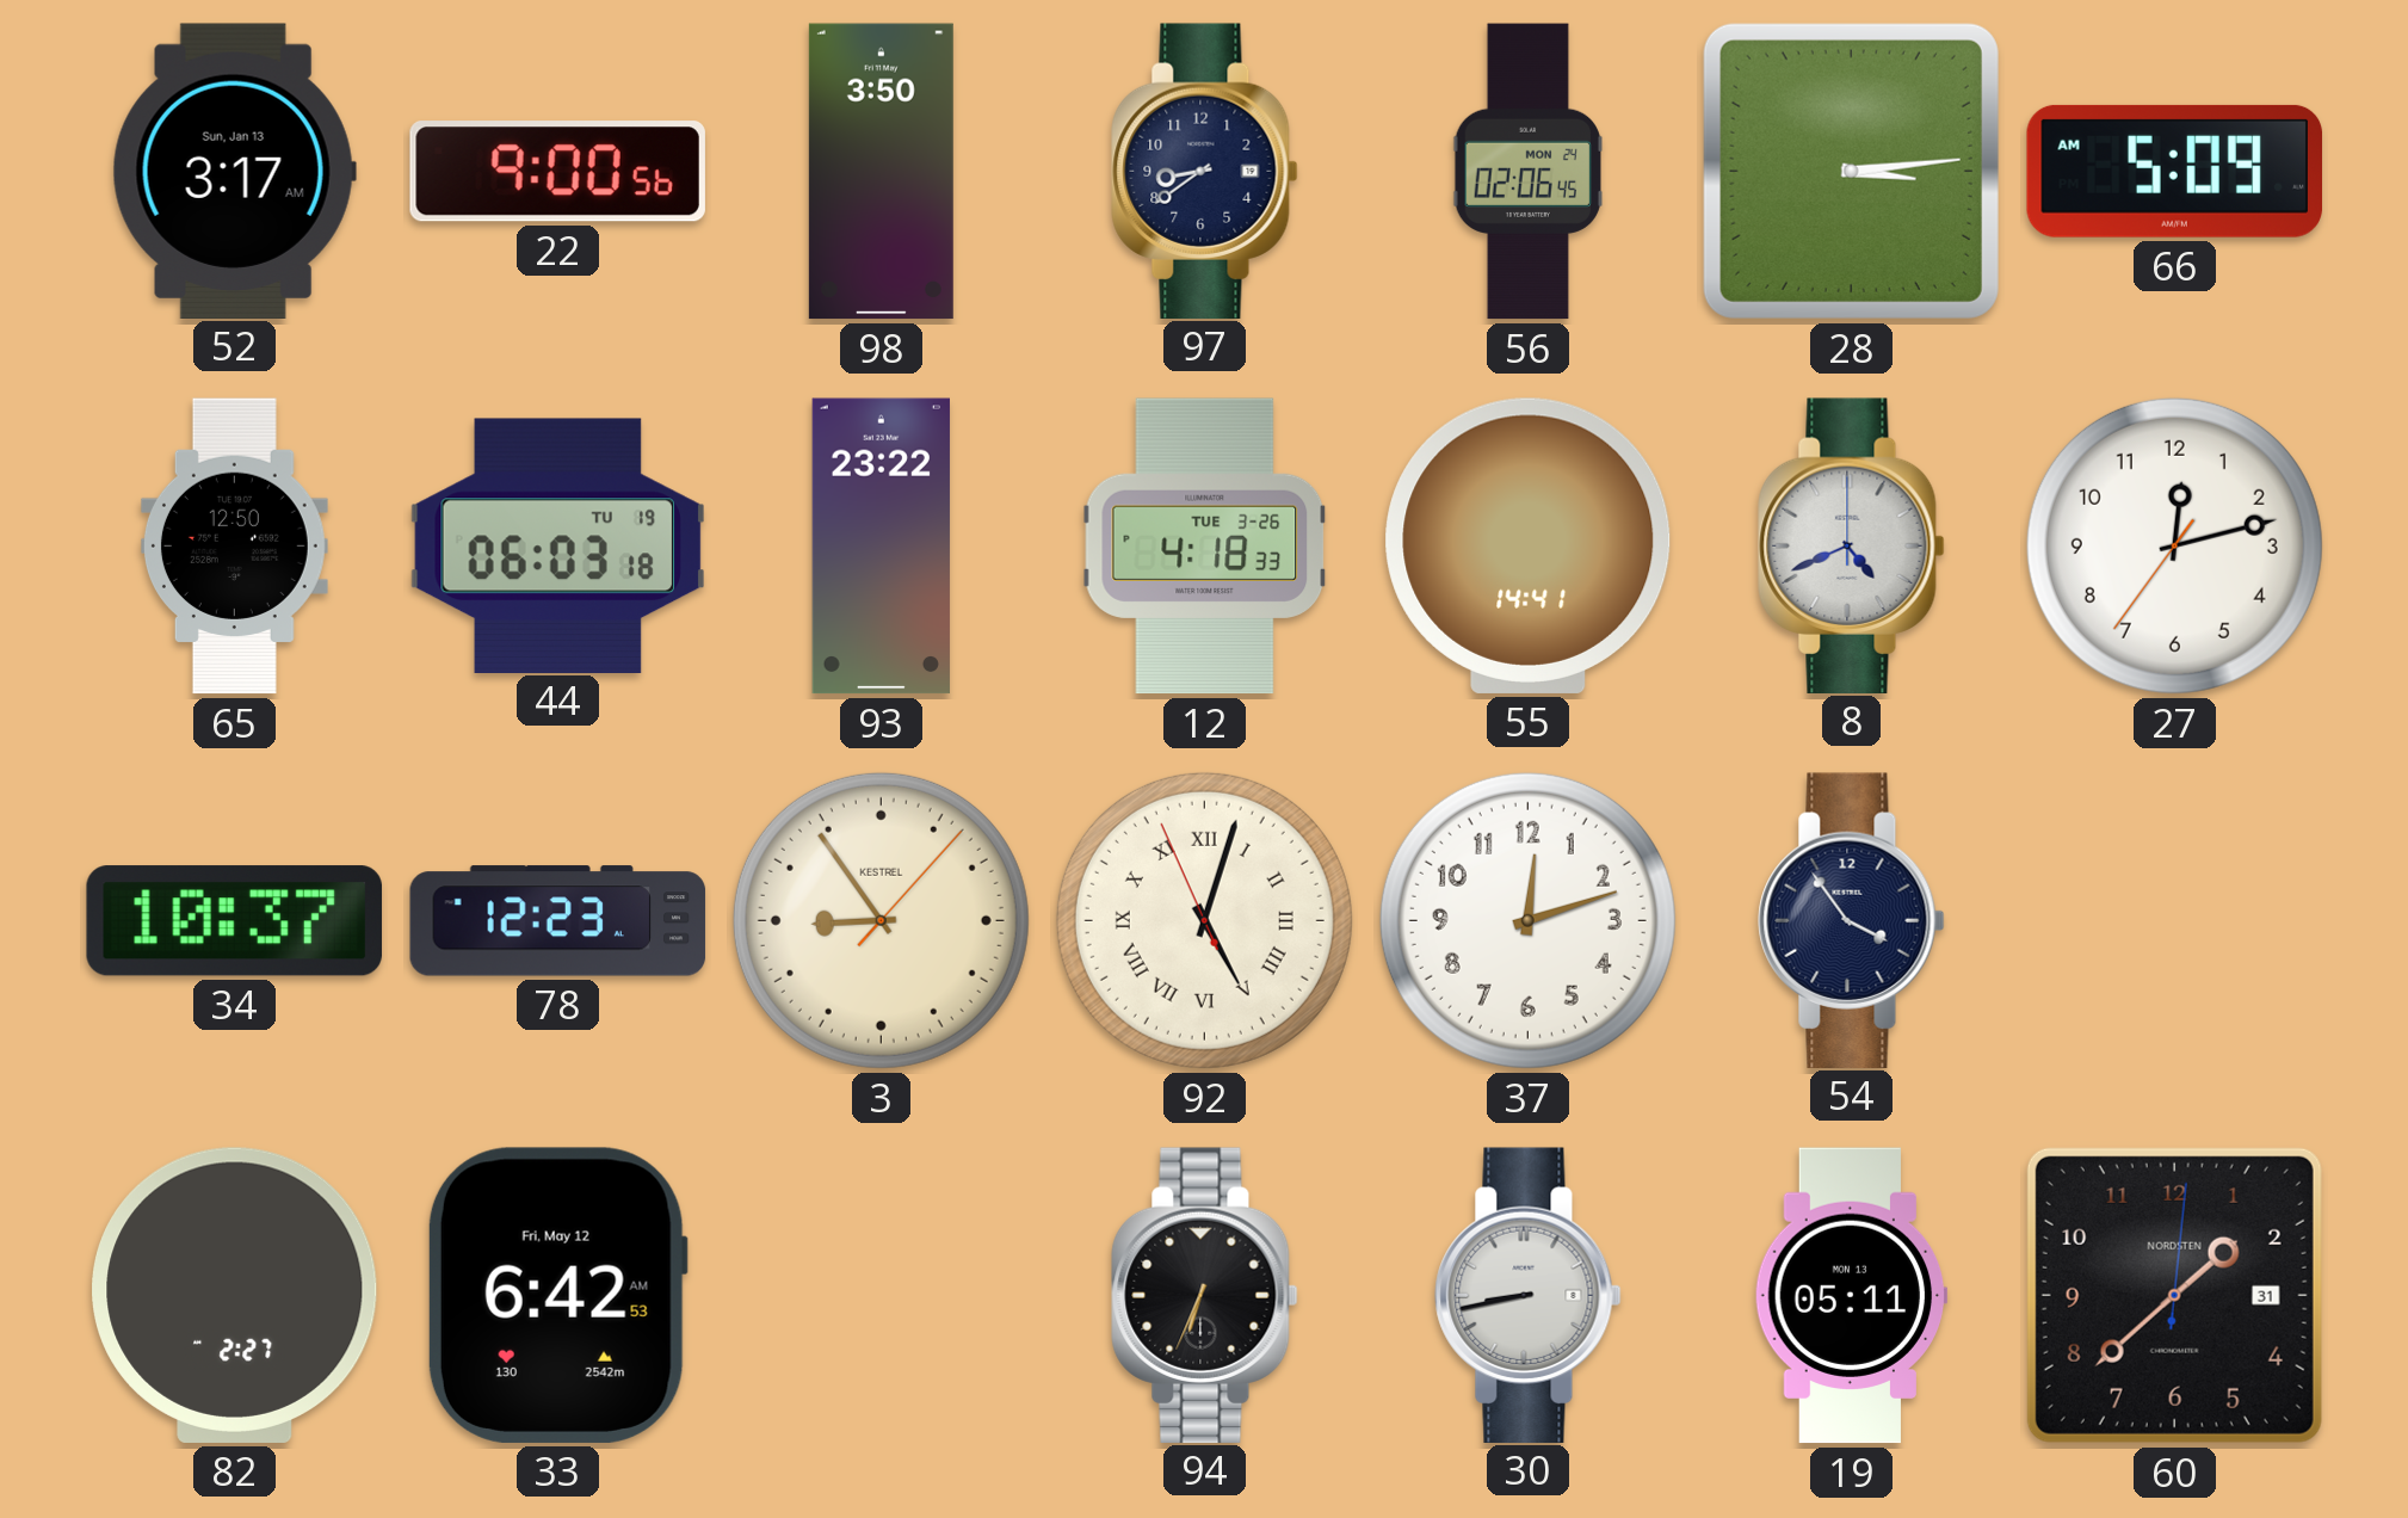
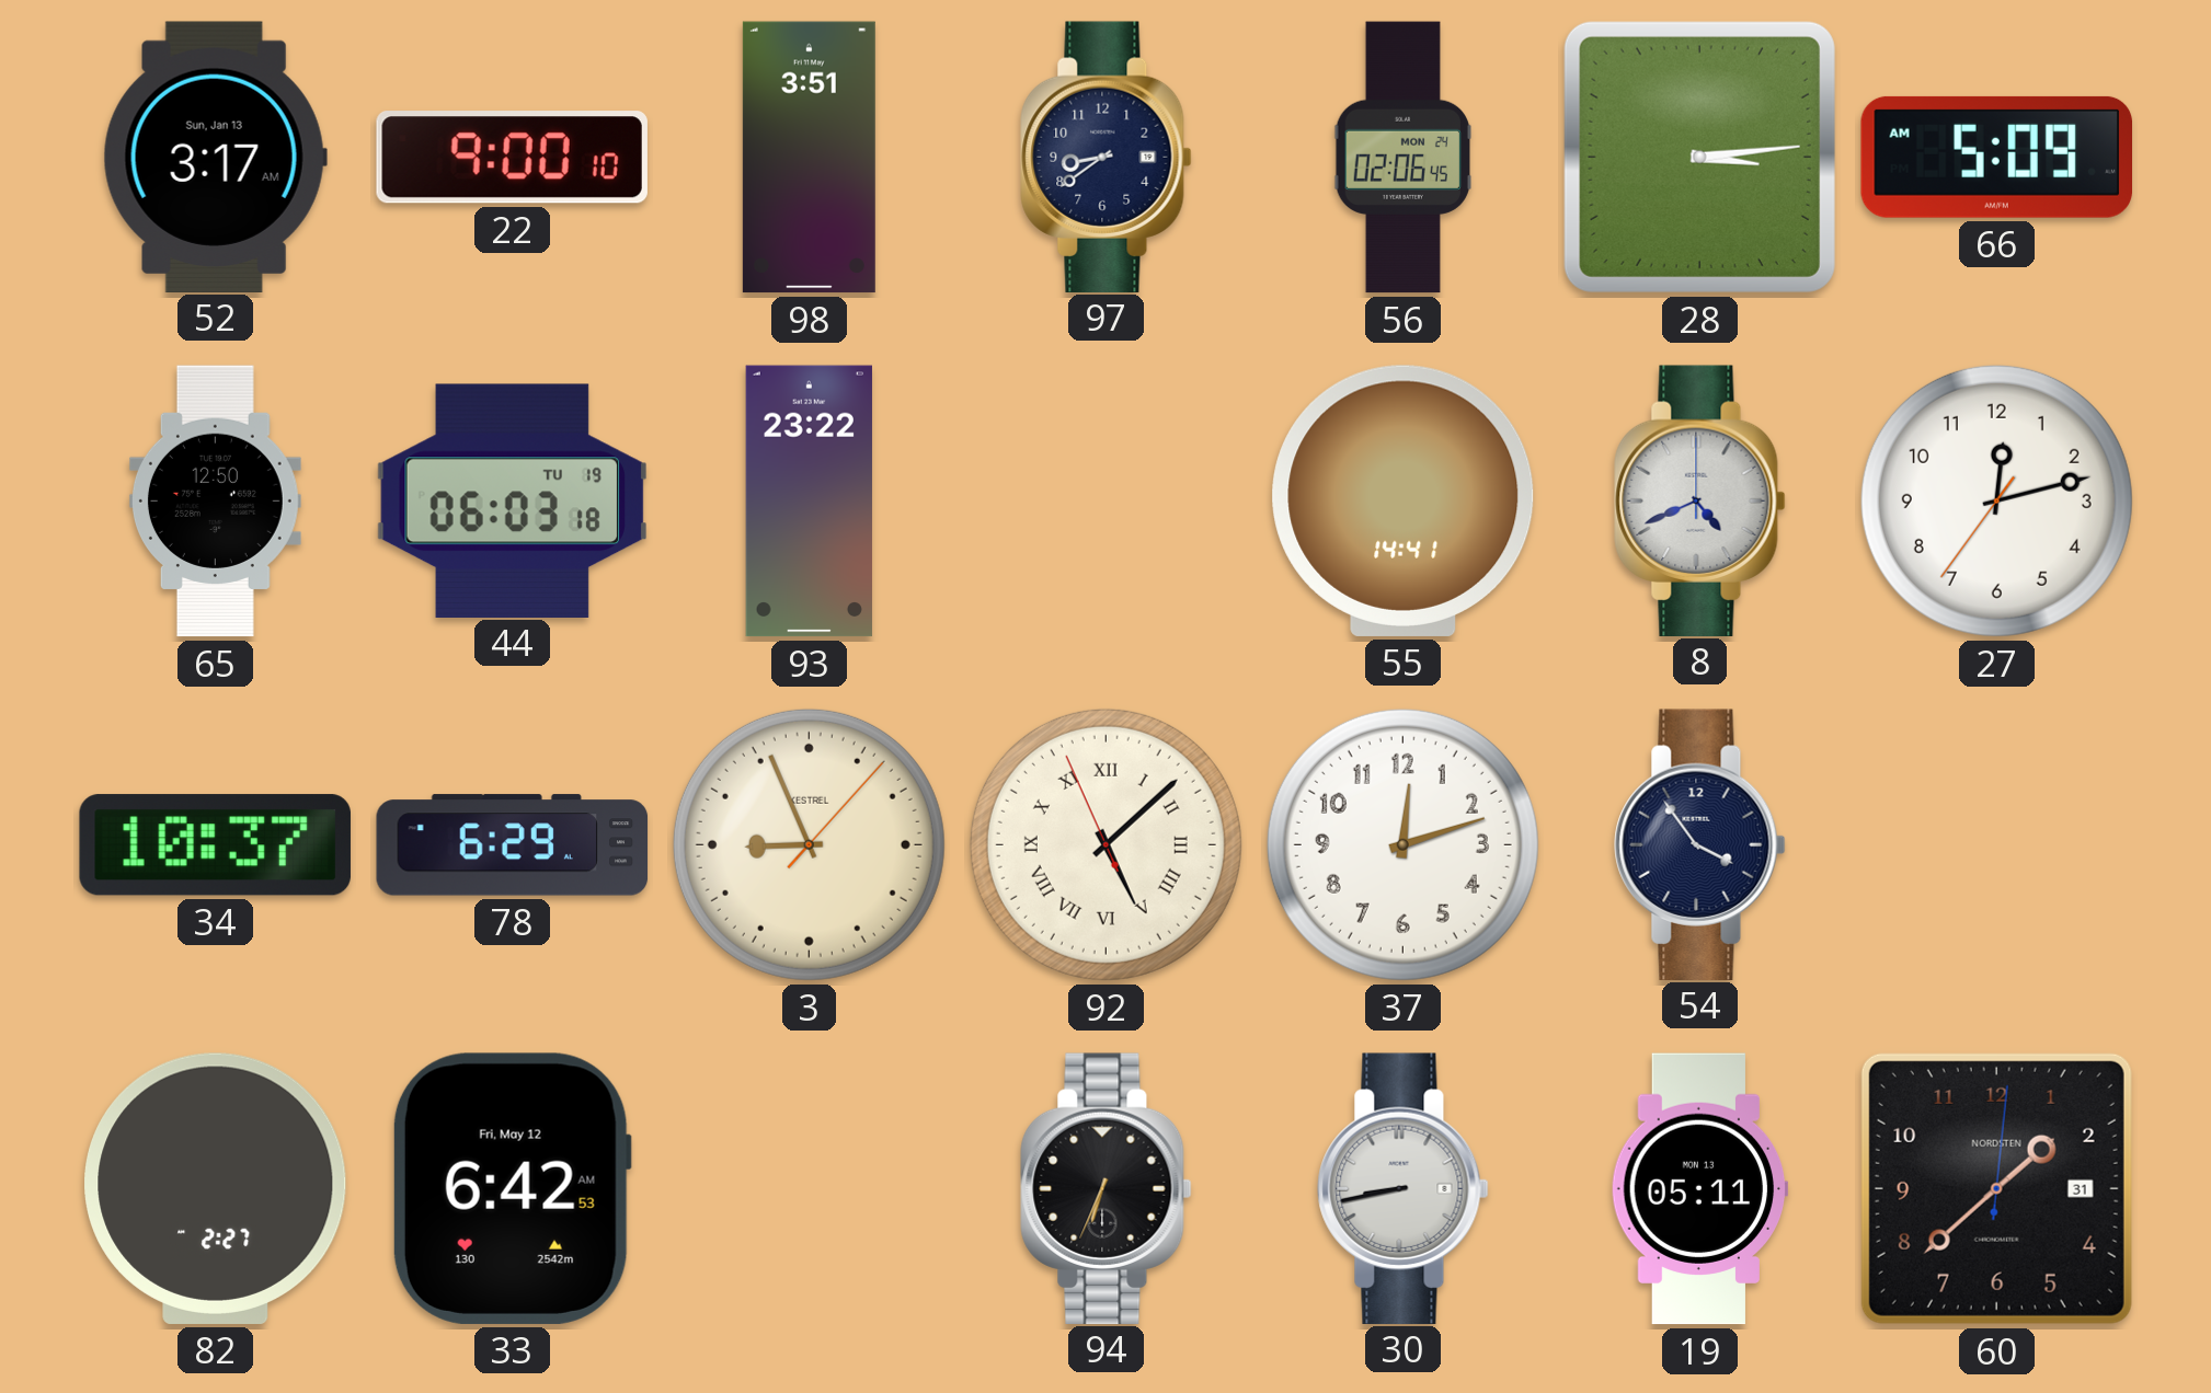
22: 9:00:56 -> 9:00:10 (512, 158)
98: 3:50 -> 3:51 (809, 158)
12: 4:18 -> none (1205, 547)
78: 12:23 -> 6:29 (513, 845)
3: 8:54 -> 8:56 (809, 844)
92: 5:02 -> 5:07 (1105, 844)
